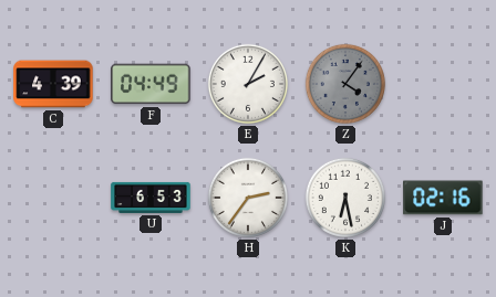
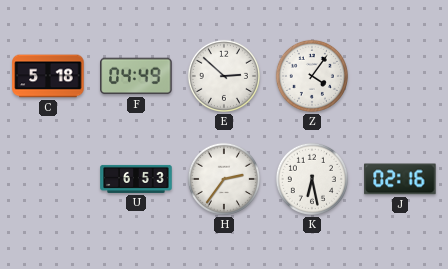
C: 4:39 -> 5:18 (48, 76)
E: 2:05 -> 2:52 (224, 76)
Z dial: grey -> white (312, 76)
